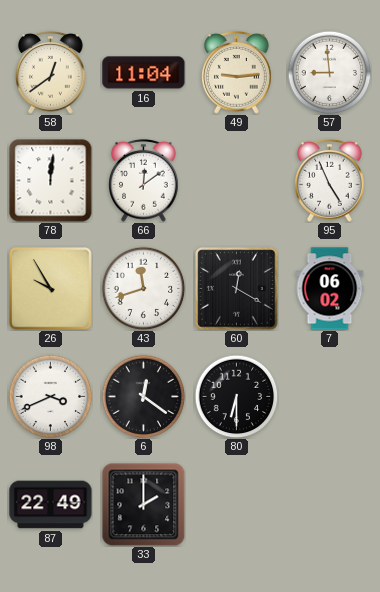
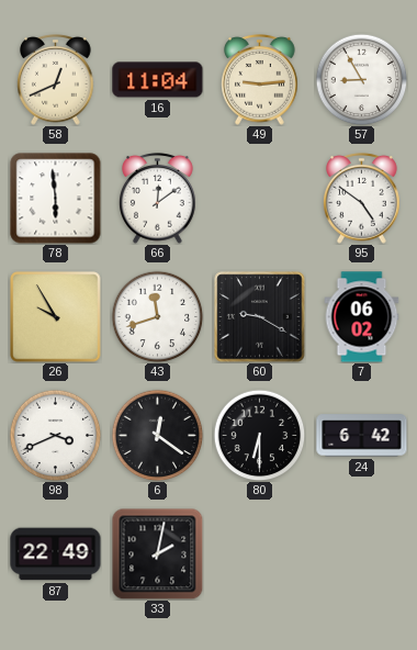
58: 12:39 -> 12:41 (56, 79)
57: 8:59 -> 8:55 (361, 79)
78: 12:01 -> 5:59 (56, 199)
95: 4:56 -> 4:51 (362, 198)
60: 12:20 -> 9:20 (260, 317)
24: none -> 6:42 (362, 436)
33: 2:00 -> 2:02 (157, 553)
